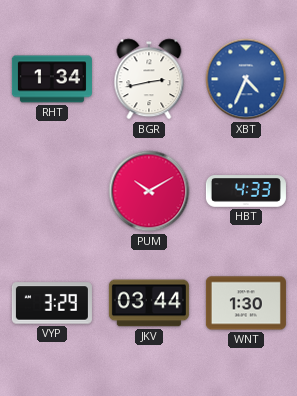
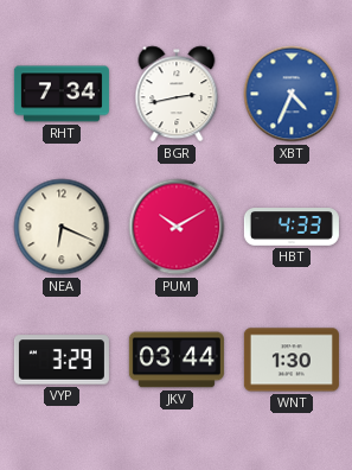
RHT: 1:34 -> 7:34 (62, 94)
NEA: none -> 6:19 (62, 227)
